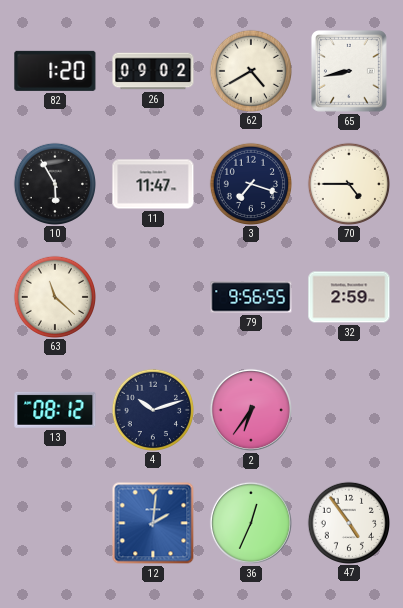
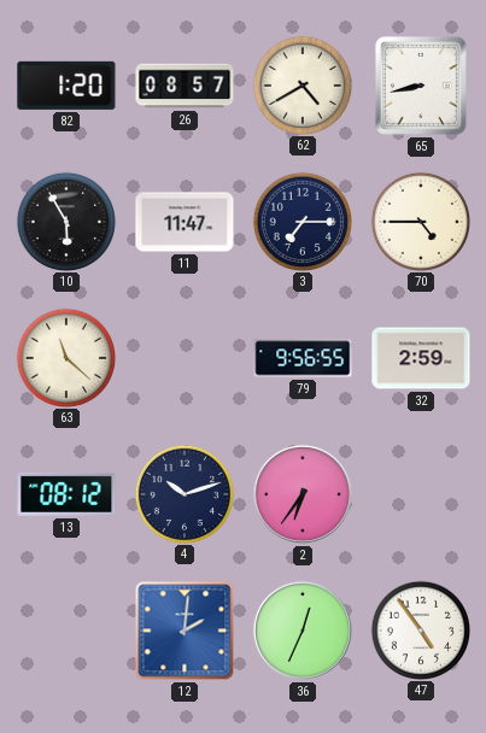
26: 09:02 -> 08:57 (185, 86)
3: 7:18 -> 7:15 (301, 221)
